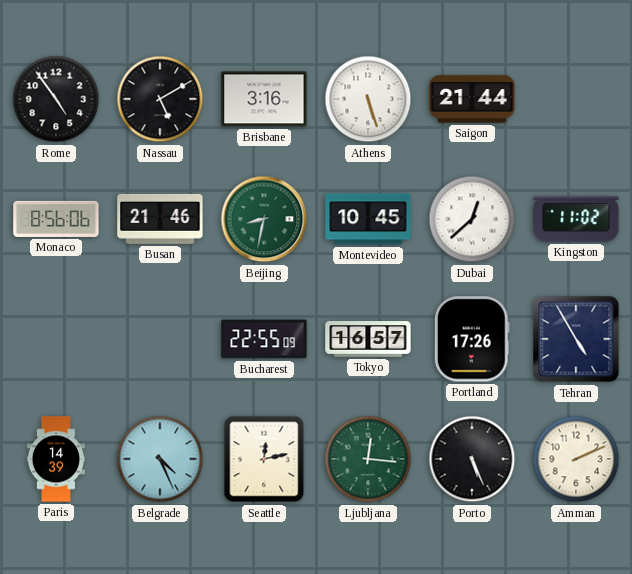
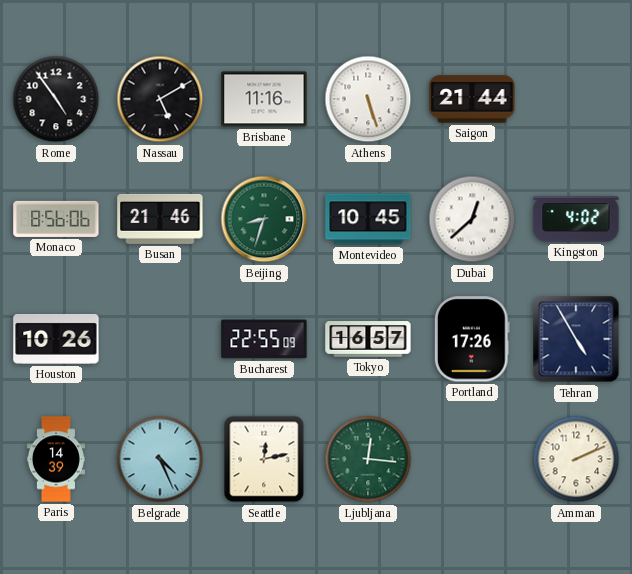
Brisbane: 3:16 -> 11:16 (264, 99)
Beijing: 8:32 -> 8:33 (264, 219)
Kingston: 11:02 -> 4:02 (576, 219)
Houston: none -> 10:26 (56, 339)
Porto: 5:26 -> none (472, 459)
